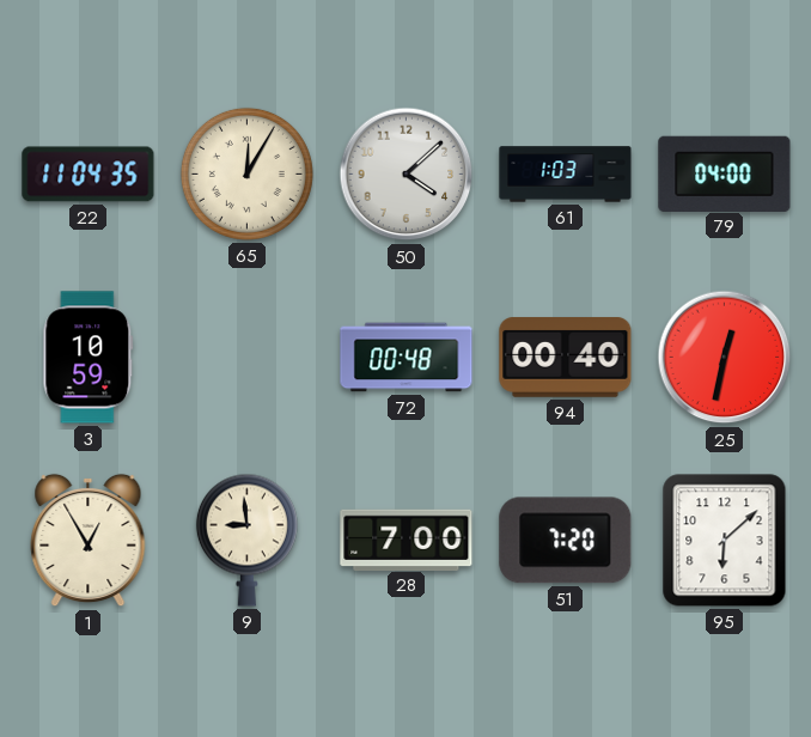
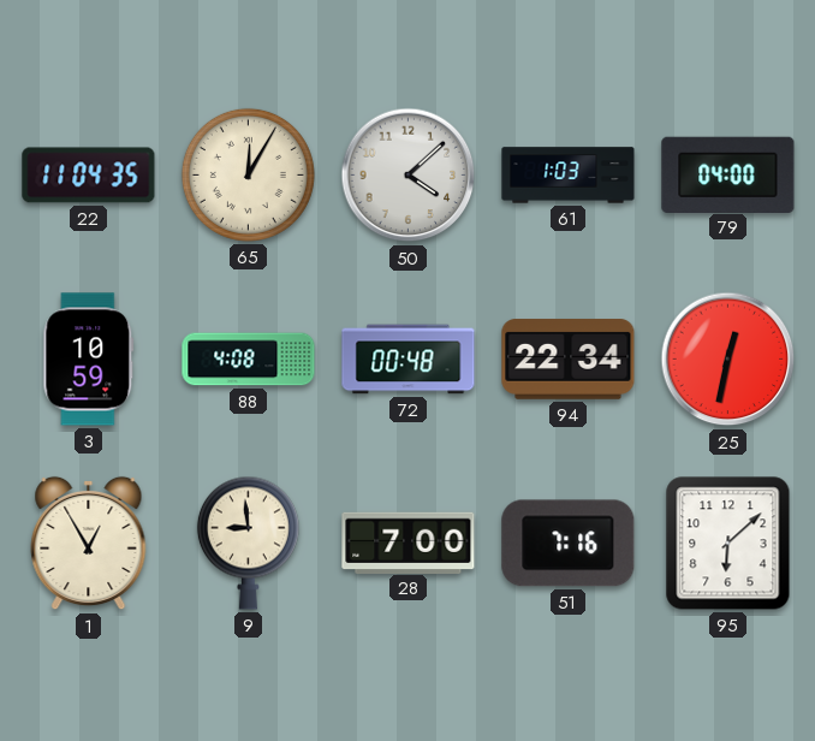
88: none -> 4:08 (249, 360)
94: 00:40 -> 22:34 (569, 360)
51: 7:20 -> 7:16 (569, 544)
